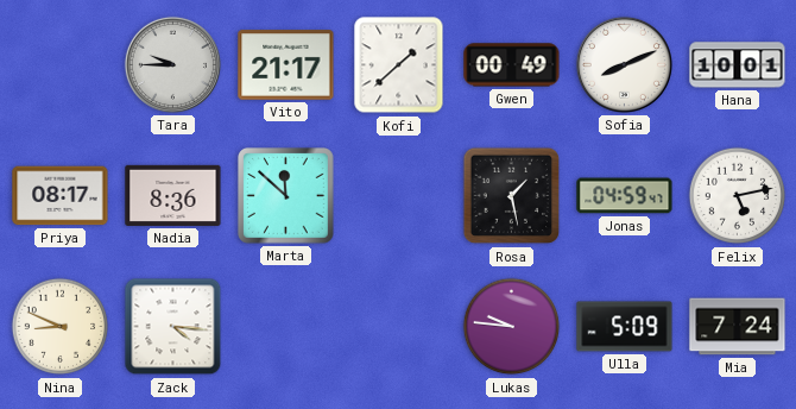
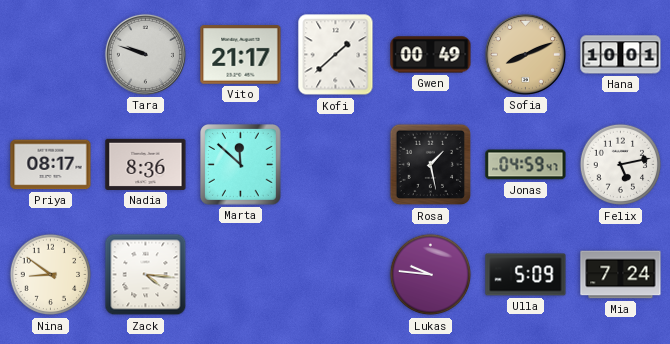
Tara: 9:45 -> 9:48 (145, 54)
Sofia dial: white -> champagne (525, 54)
Nina: 8:49 -> 8:51 (51, 275)
